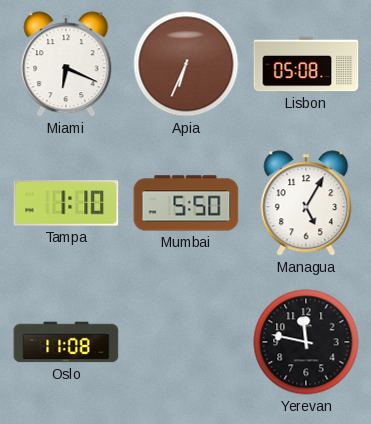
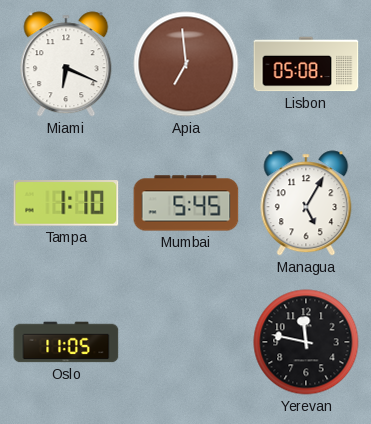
Apia: 6:34 -> 6:59 (186, 64)
Mumbai: 5:50 -> 5:45 (186, 203)
Oslo: 11:08 -> 11:05 (66, 342)
